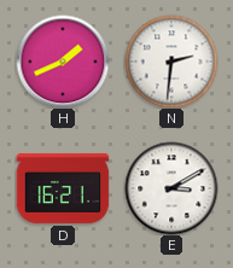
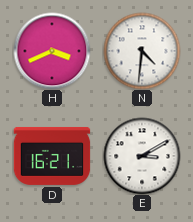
H: 1:41 -> 3:41 (52, 51)
N: 2:31 -> 4:31 (142, 51)
